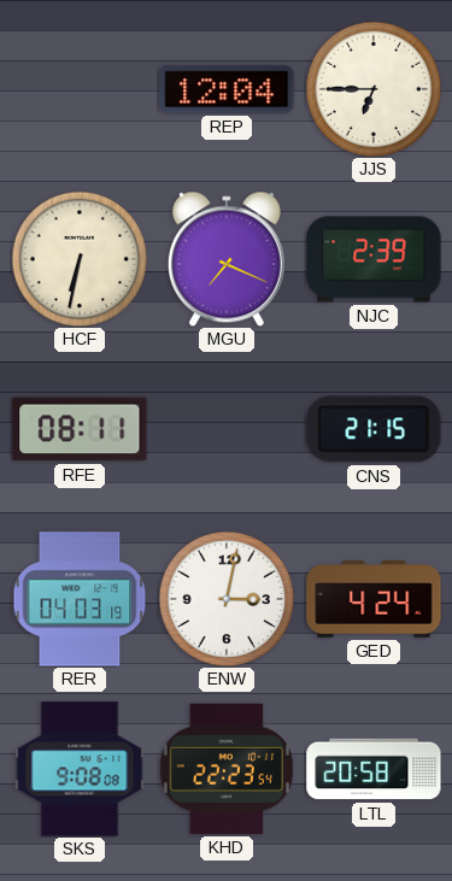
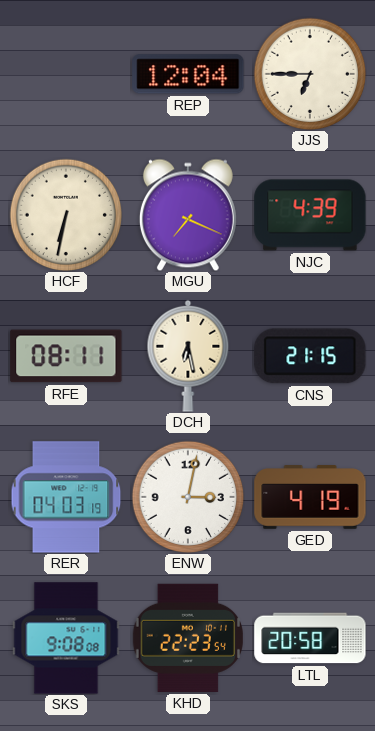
NJC: 2:39 -> 4:39 (310, 215)
DCH: none -> 6:28 (188, 356)
GED: 4:24 -> 4:19 (310, 497)
